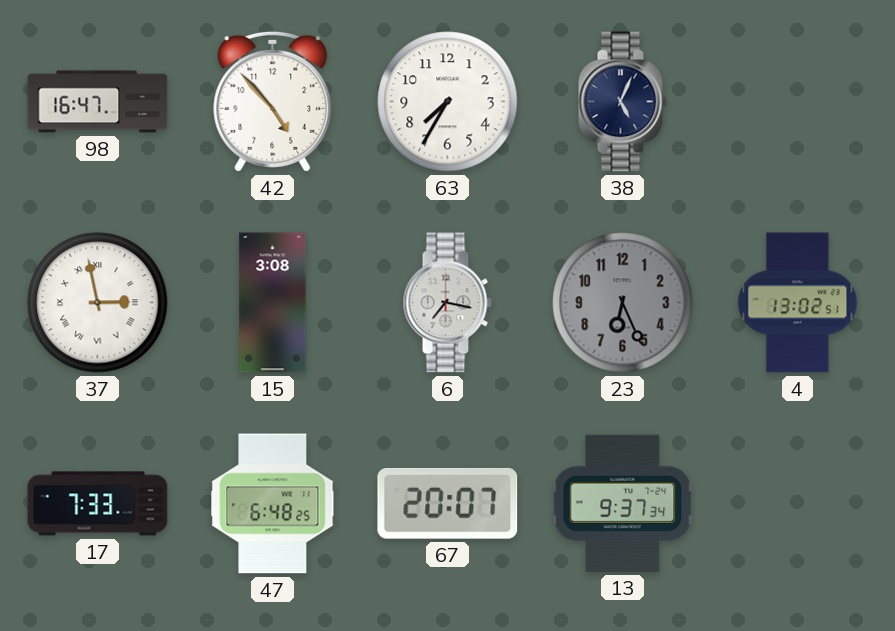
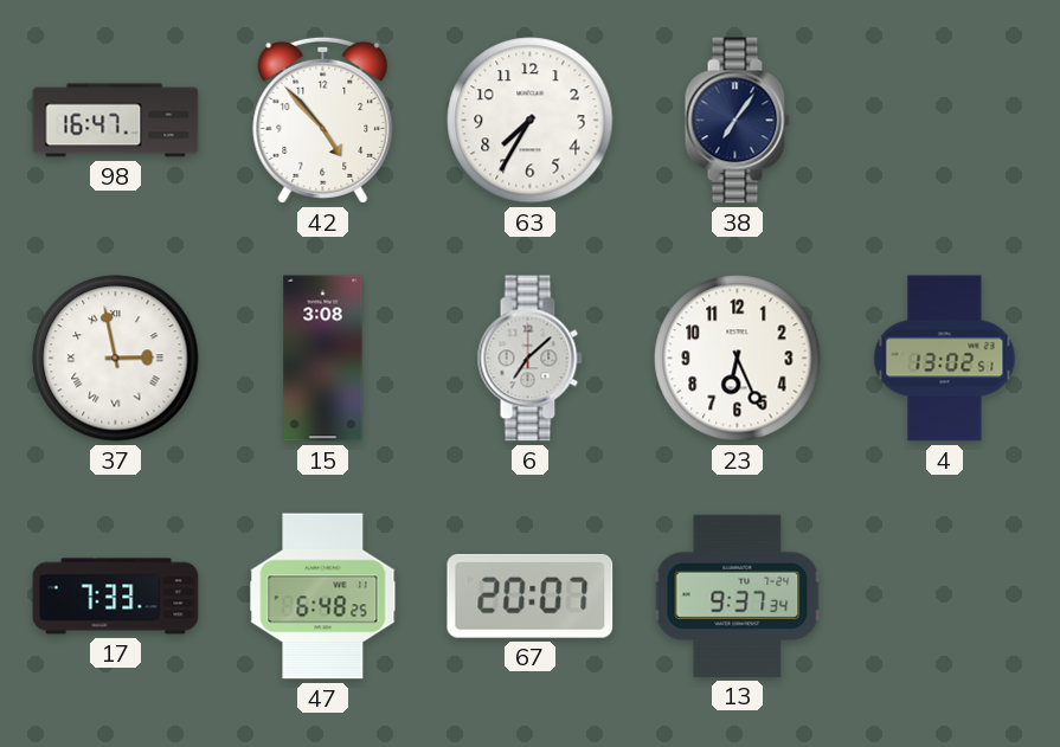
38: 5:04 -> 7:06 (737, 121)
6: 7:17 -> 7:08 (529, 359)
23 dial: grey -> white (738, 359)
